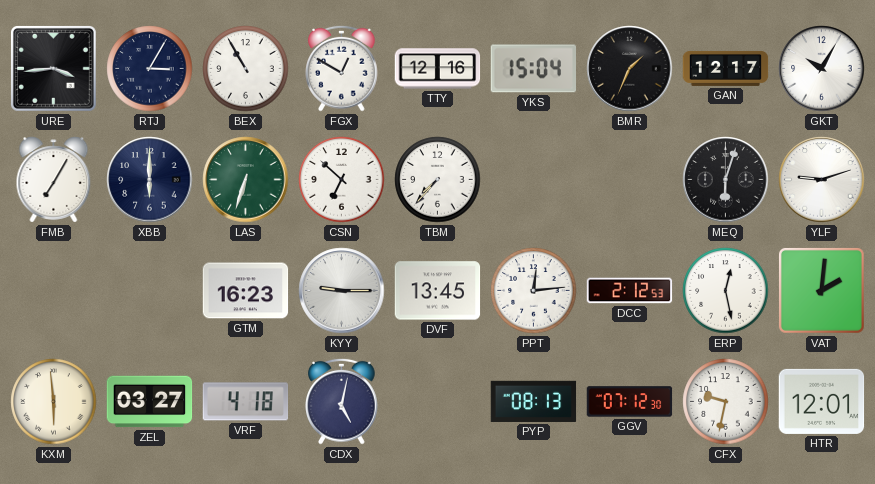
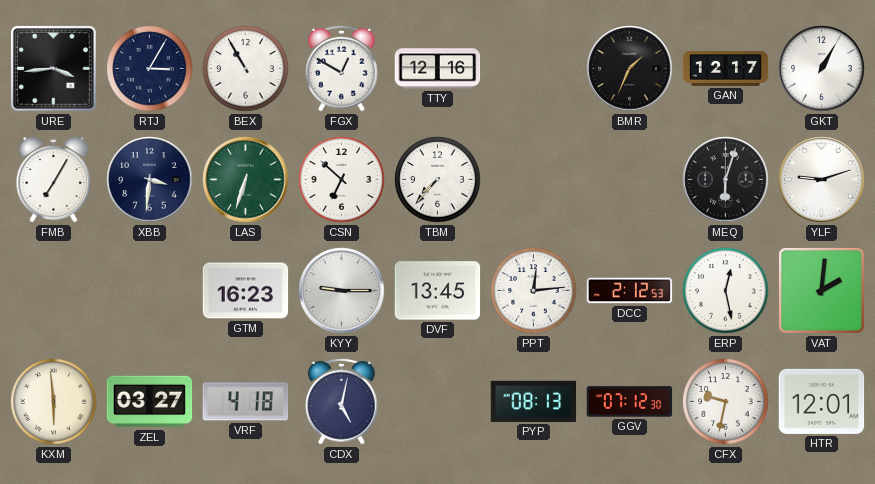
YKS: 15:04 -> none (534, 69)
GKT: 10:05 -> 1:05 (822, 69)
XBB: 6:00 -> 3:31 (150, 180)
